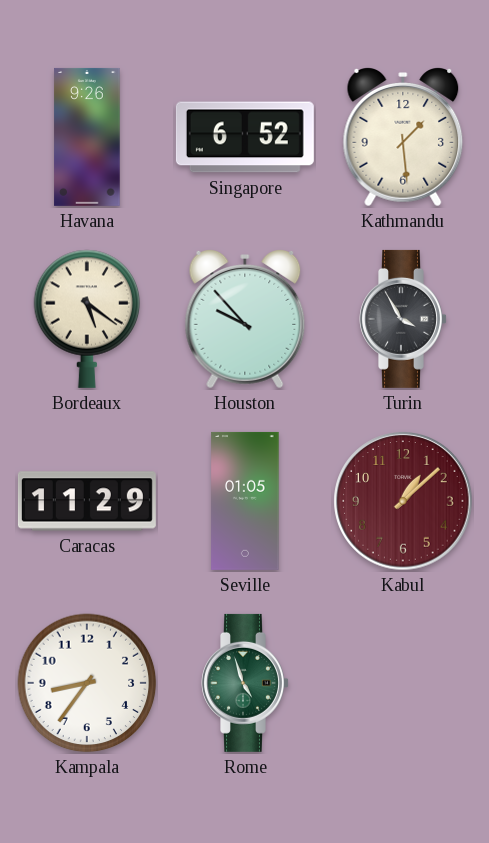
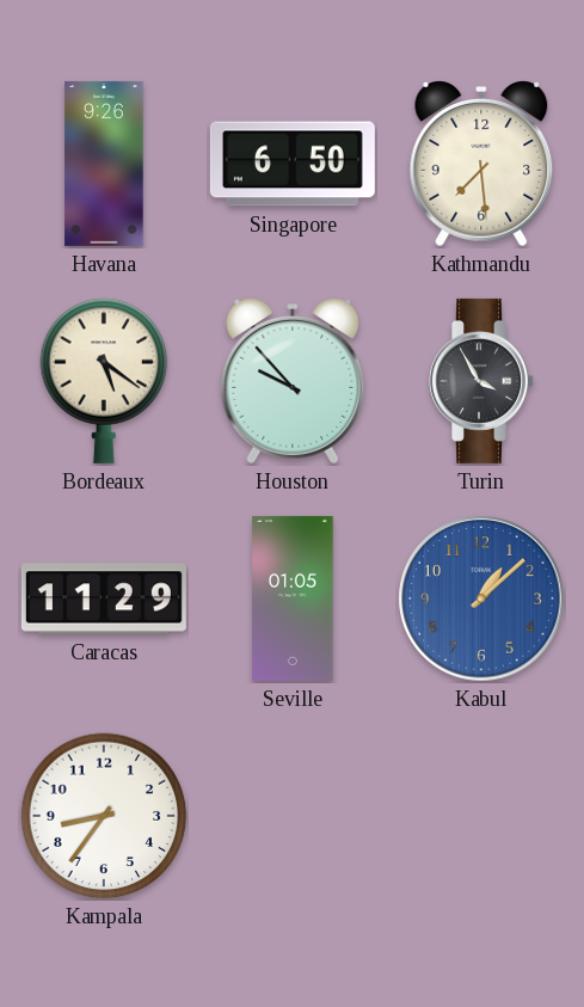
Singapore: 6:52 -> 6:50 (293, 164)
Kathmandu: 1:29 -> 7:29 (481, 165)
Kabul dial: burgundy -> blue (481, 598)
Rome: 4:57 -> none (246, 683)
